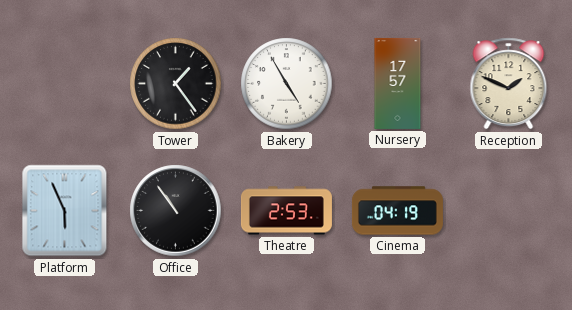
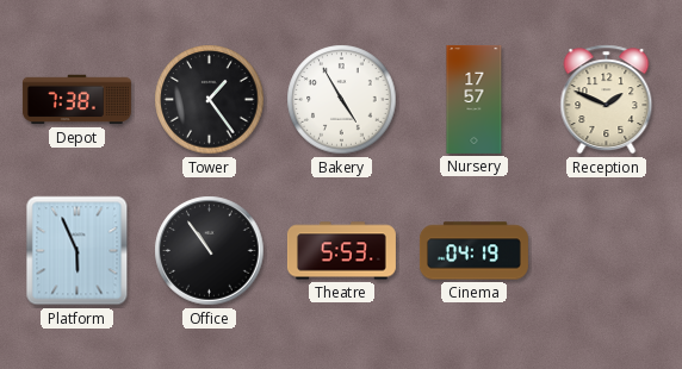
Depot: none -> 7:38 (76, 100)
Theatre: 2:53 -> 5:53 (341, 251)
